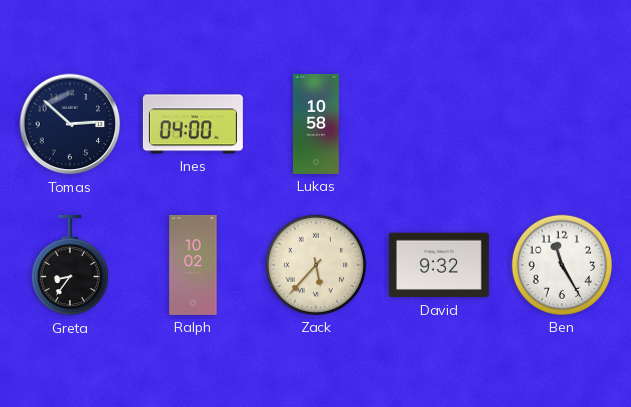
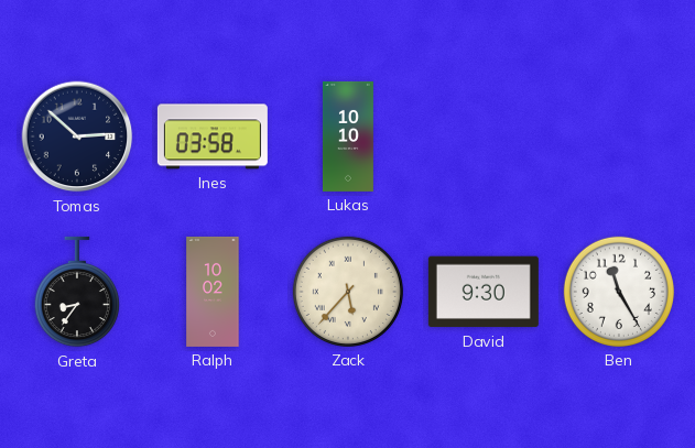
Ines: 04:00 -> 03:58 (213, 136)
Lukas: 10:58 -> 10:10 (348, 136)
David: 9:32 -> 9:30 (484, 292)
